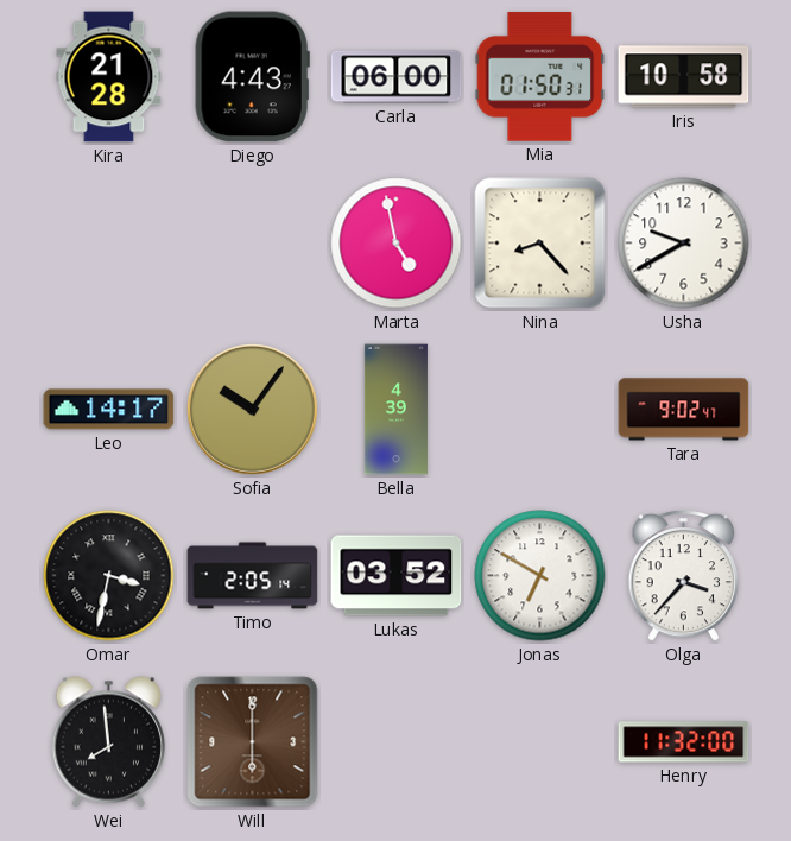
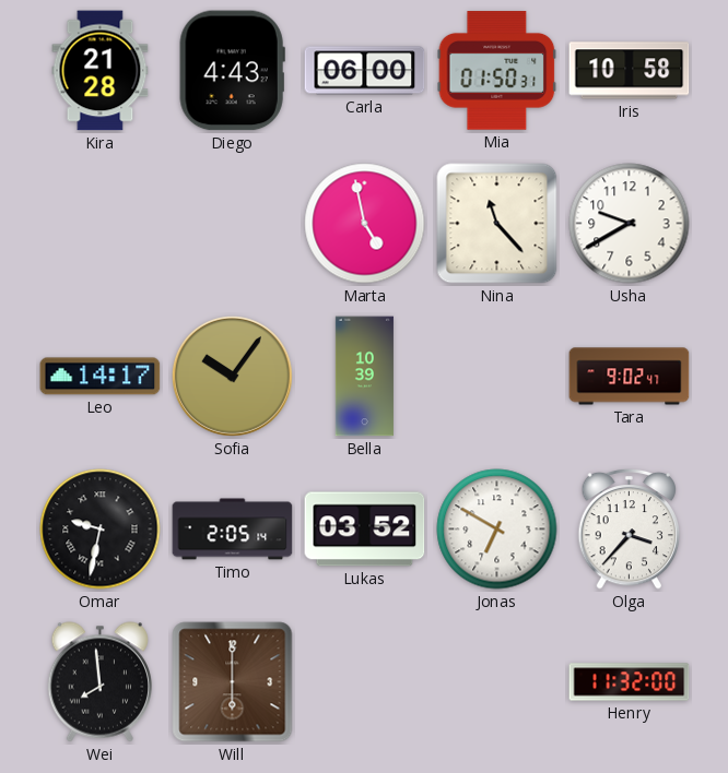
Nina: 8:23 -> 11:23 (497, 224)
Bella: 4:39 -> 10:39 (364, 377)
Omar: 3:32 -> 9:32 (101, 530)
